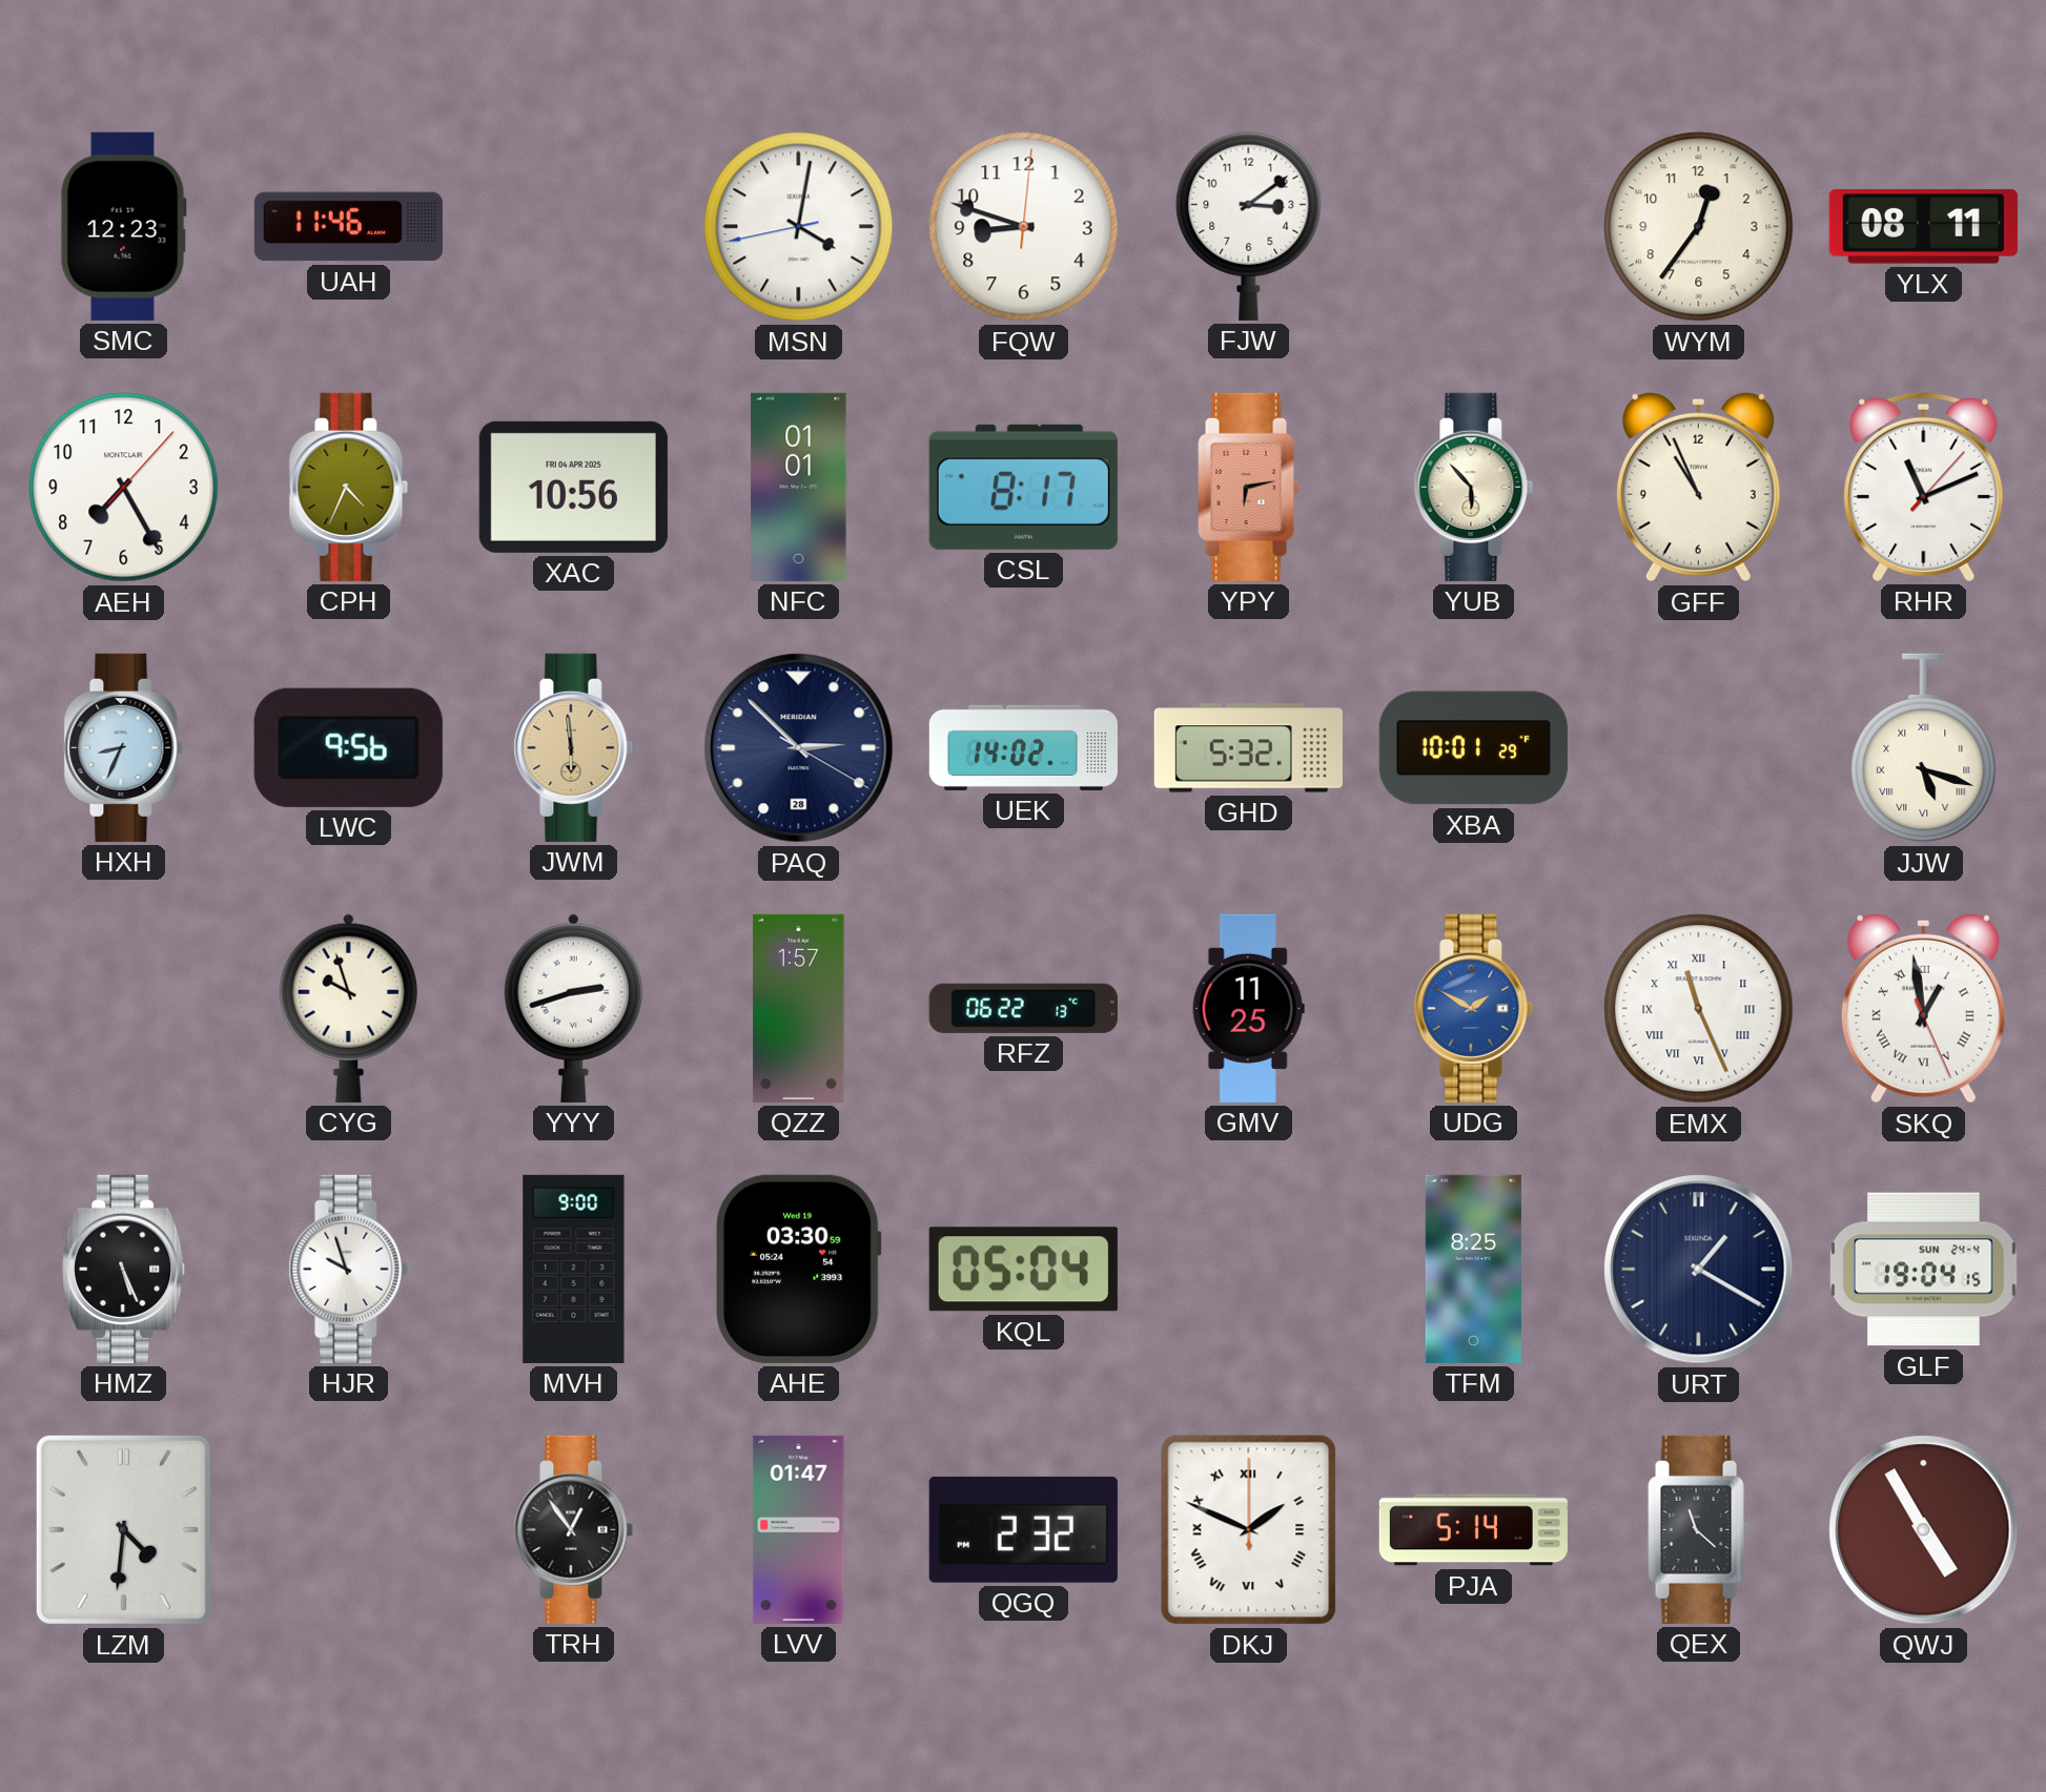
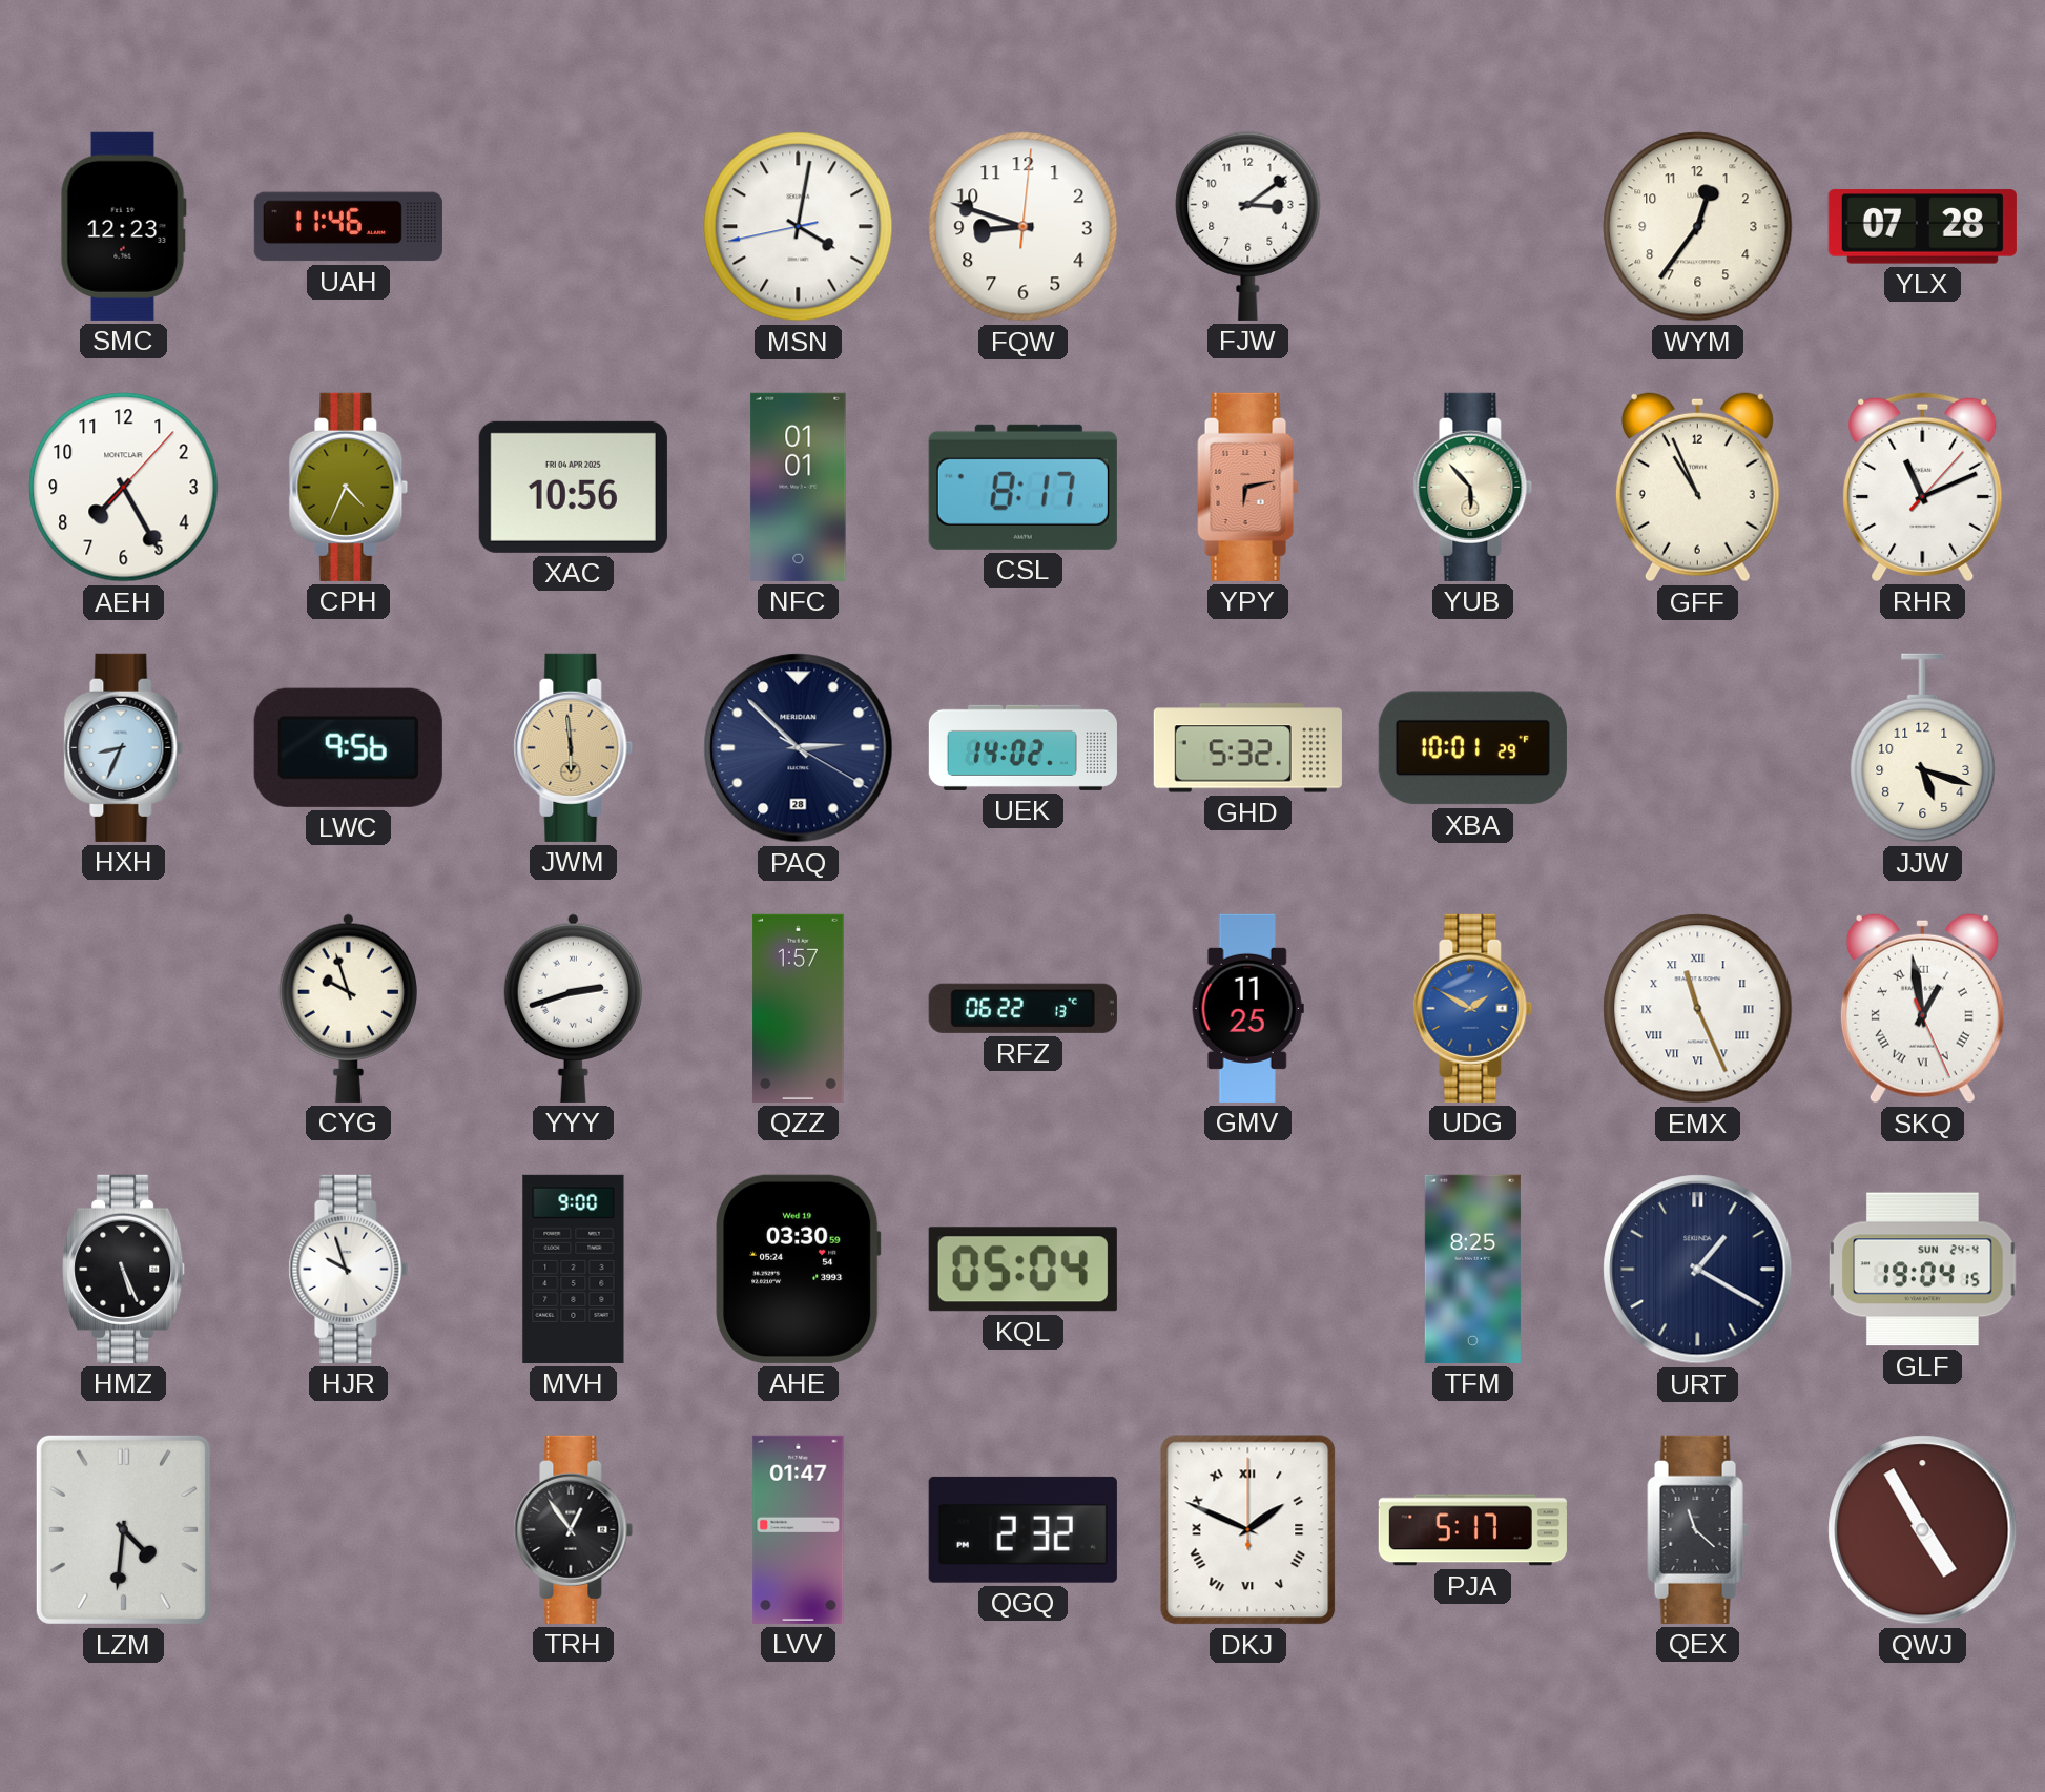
YLX: 08:11 -> 07:28 (1922, 227)
JJW numerals: Roman -> Arabic (1923, 748)
PJA: 5:14 -> 5:17 (1472, 1530)
